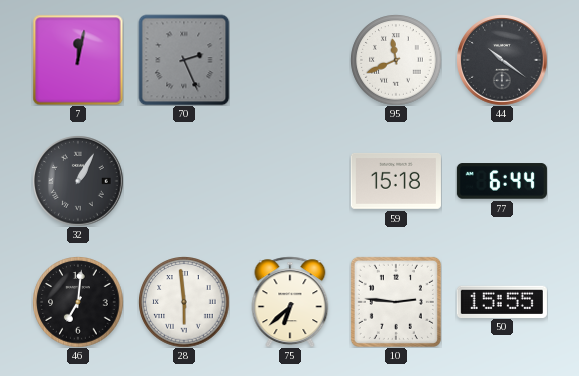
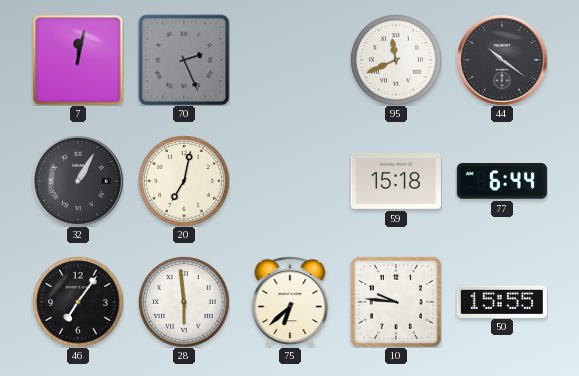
20: none -> 7:02 (184, 181)
46: 7:01 -> 7:06 (78, 302)
10: 2:46 -> 9:46 (396, 302)
